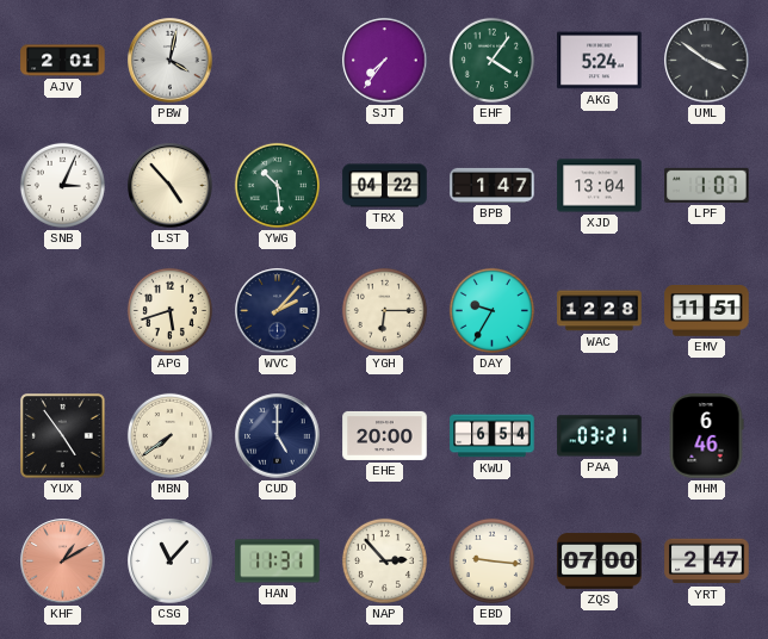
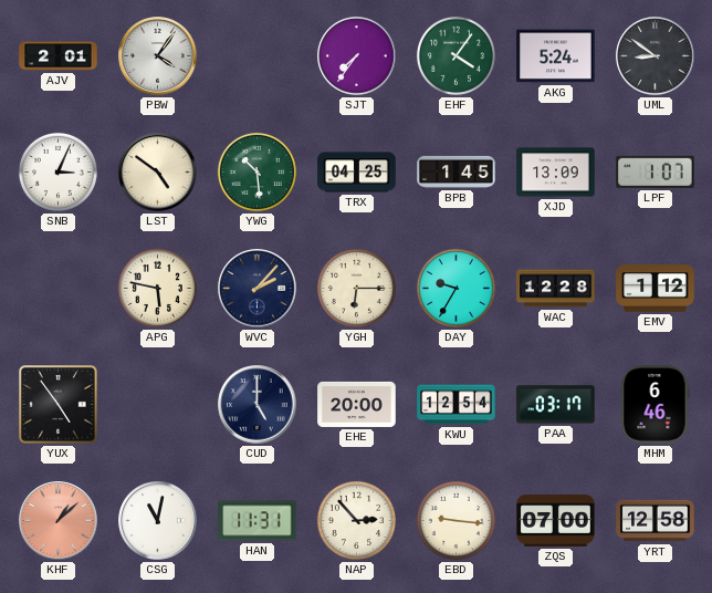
PBW: 4:02 -> 4:06 (158, 56)
UML: 3:51 -> 8:51 (656, 56)
LST: 4:53 -> 4:51 (158, 173)
TRX: 04:22 -> 04:25 (357, 173)
BPB: 1:47 -> 1:45 (457, 171)
XJD: 13:04 -> 13:09 (556, 173)
APG: 5:42 -> 5:47 (157, 288)
EMV: 11:51 -> 1:12 (656, 289)
MBN: 7:39 -> none (169, 435)
KWU: 6:54 -> 12:54 (457, 405)
PAA: 03:21 -> 03:17 (556, 405)
KHF: 1:10 -> 1:08 (59, 521)
CSG: 11:07 -> 11:02 (158, 521)
YRT: 2:47 -> 12:58 (656, 521)
